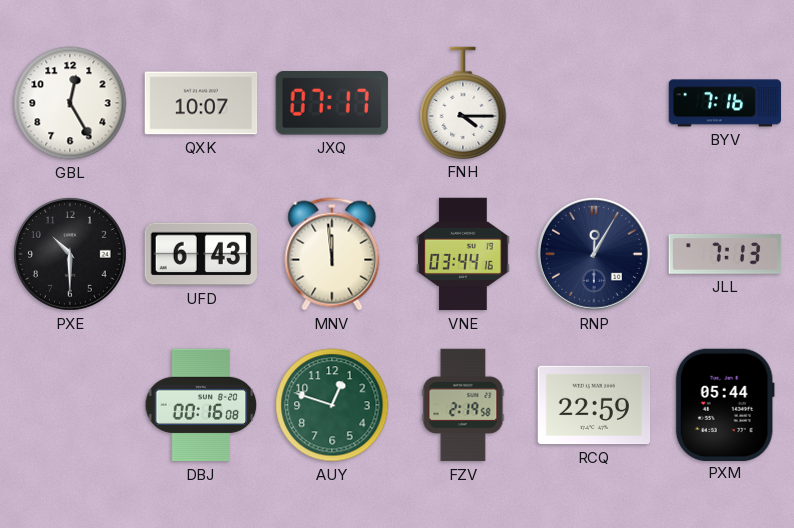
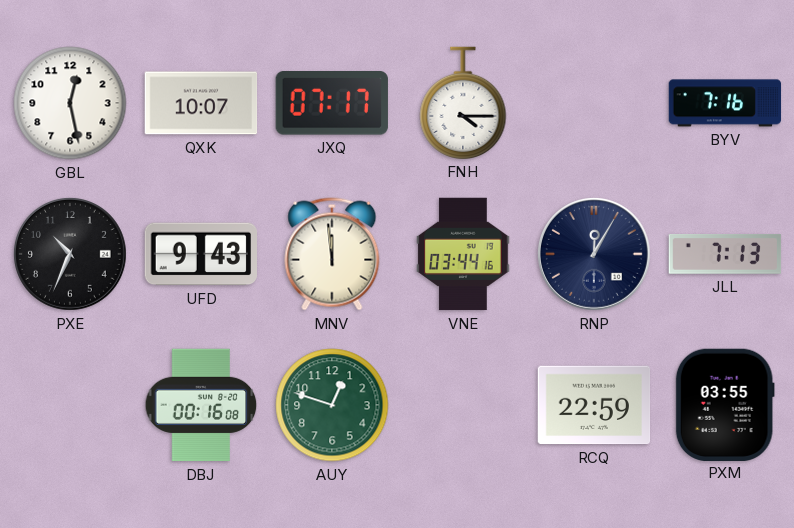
GBL: 12:25 -> 12:28 (70, 103)
PXE: 10:30 -> 10:34 (70, 254)
UFD: 6:43 -> 9:43 (200, 254)
FZV: 2:19 -> none (463, 405)
PXM: 05:44 -> 03:55 (725, 404)
